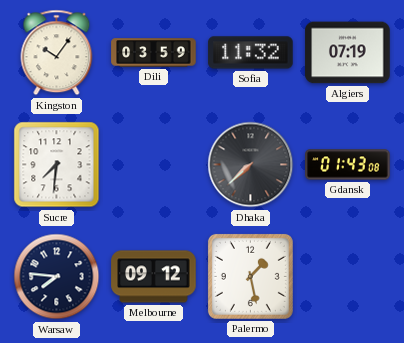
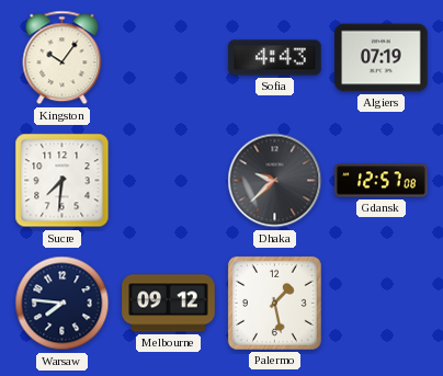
Dili: 03:59 -> none (154, 53)
Sofia: 11:32 -> 4:43 (275, 58)
Dhaka: 7:38 -> 9:38 (275, 181)
Gdansk: 01:43 -> 12:57 (382, 181)
